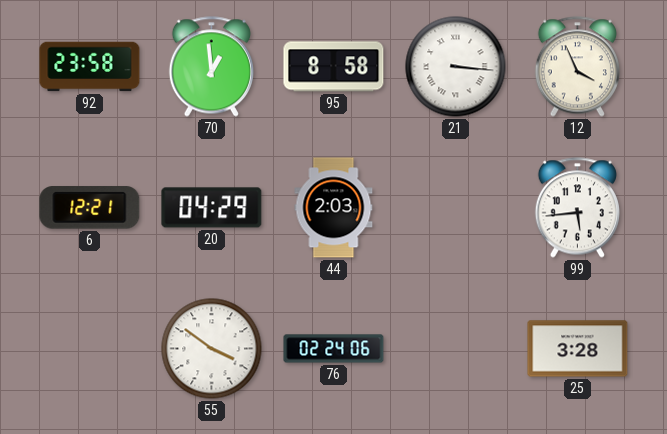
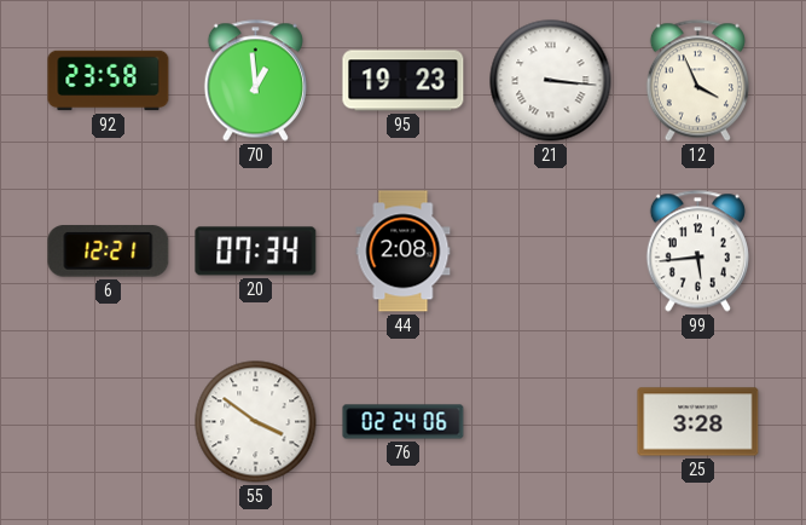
95: 8:58 -> 19:23 (404, 81)
20: 04:29 -> 07:34 (256, 252)
44: 2:03 -> 2:08 (404, 252)
